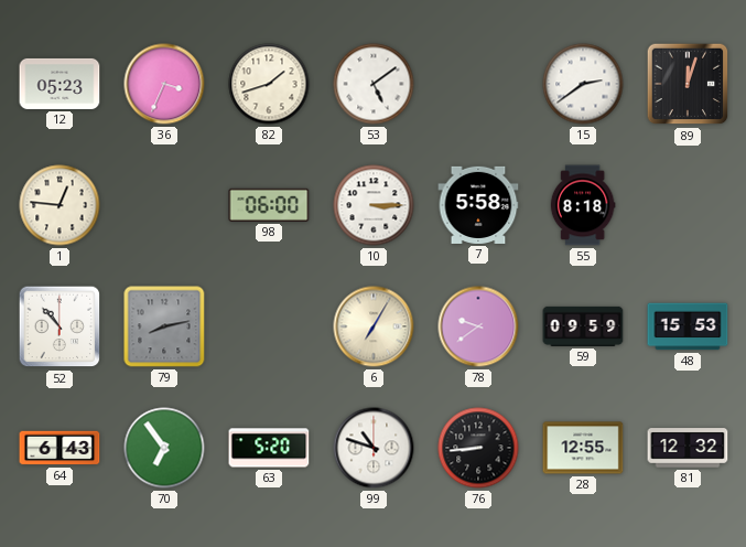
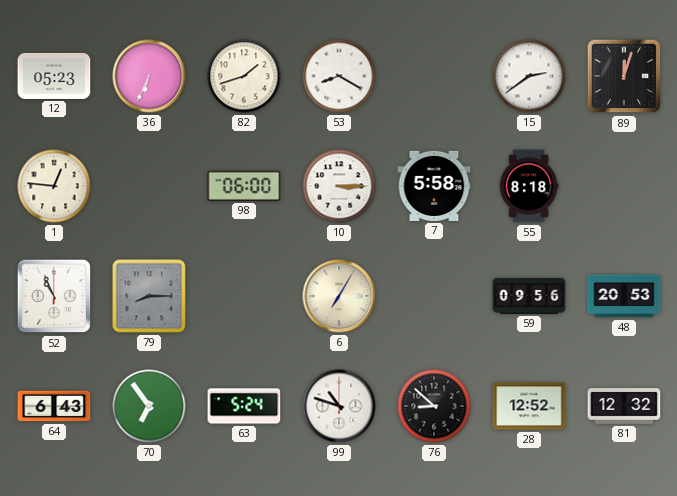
36: 3:34 -> 6:34 (149, 76)
53: 5:09 -> 8:20 (339, 76)
52: 10:53 -> 10:56 (54, 296)
79: 8:13 -> 8:15 (149, 296)
78: 9:39 -> none (478, 326)
59: 09:59 -> 09:56 (529, 296)
48: 15:53 -> 20:53 (624, 296)
63: 5:20 -> 5:24 (244, 406)
76: 8:44 -> 8:52 (434, 406)
28: 12:55 -> 12:52 (529, 406)
